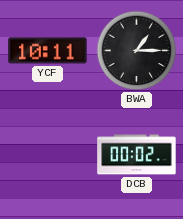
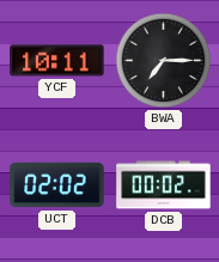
BWA: 1:15 -> 7:15 (164, 61)
UCT: none -> 02:02 (57, 185)
